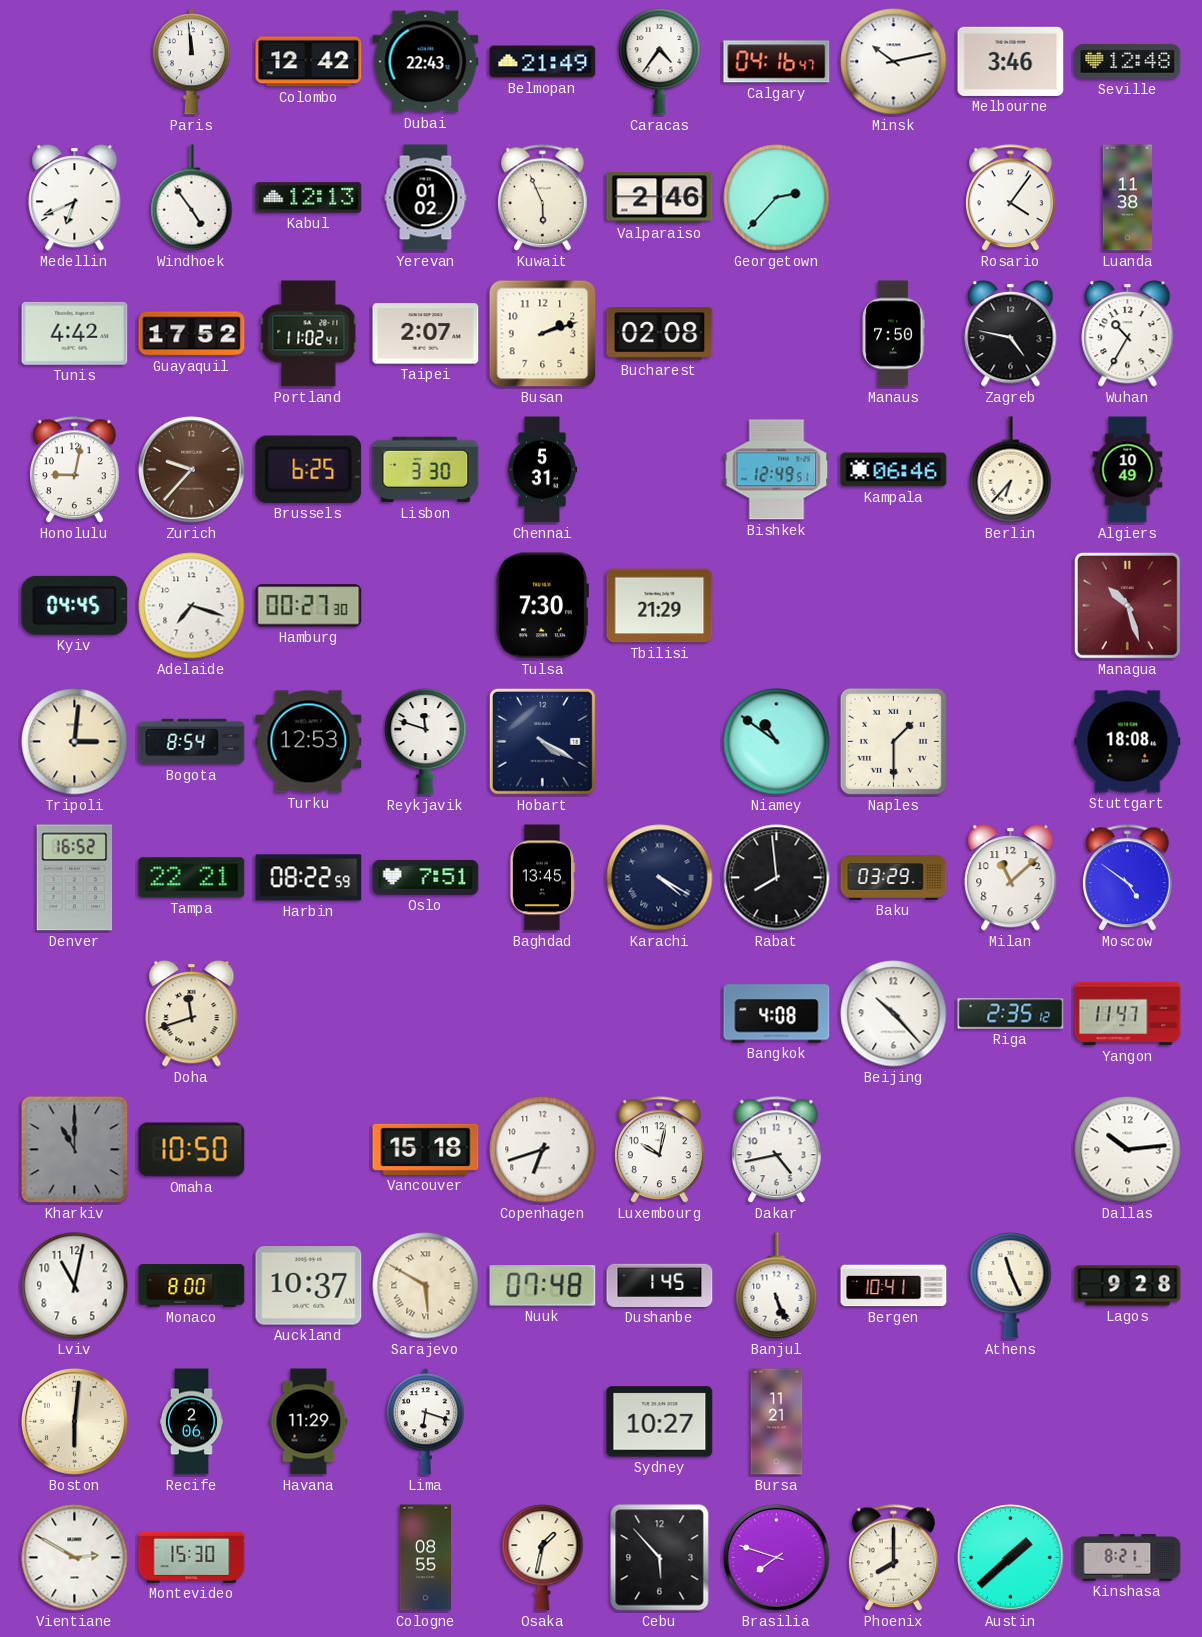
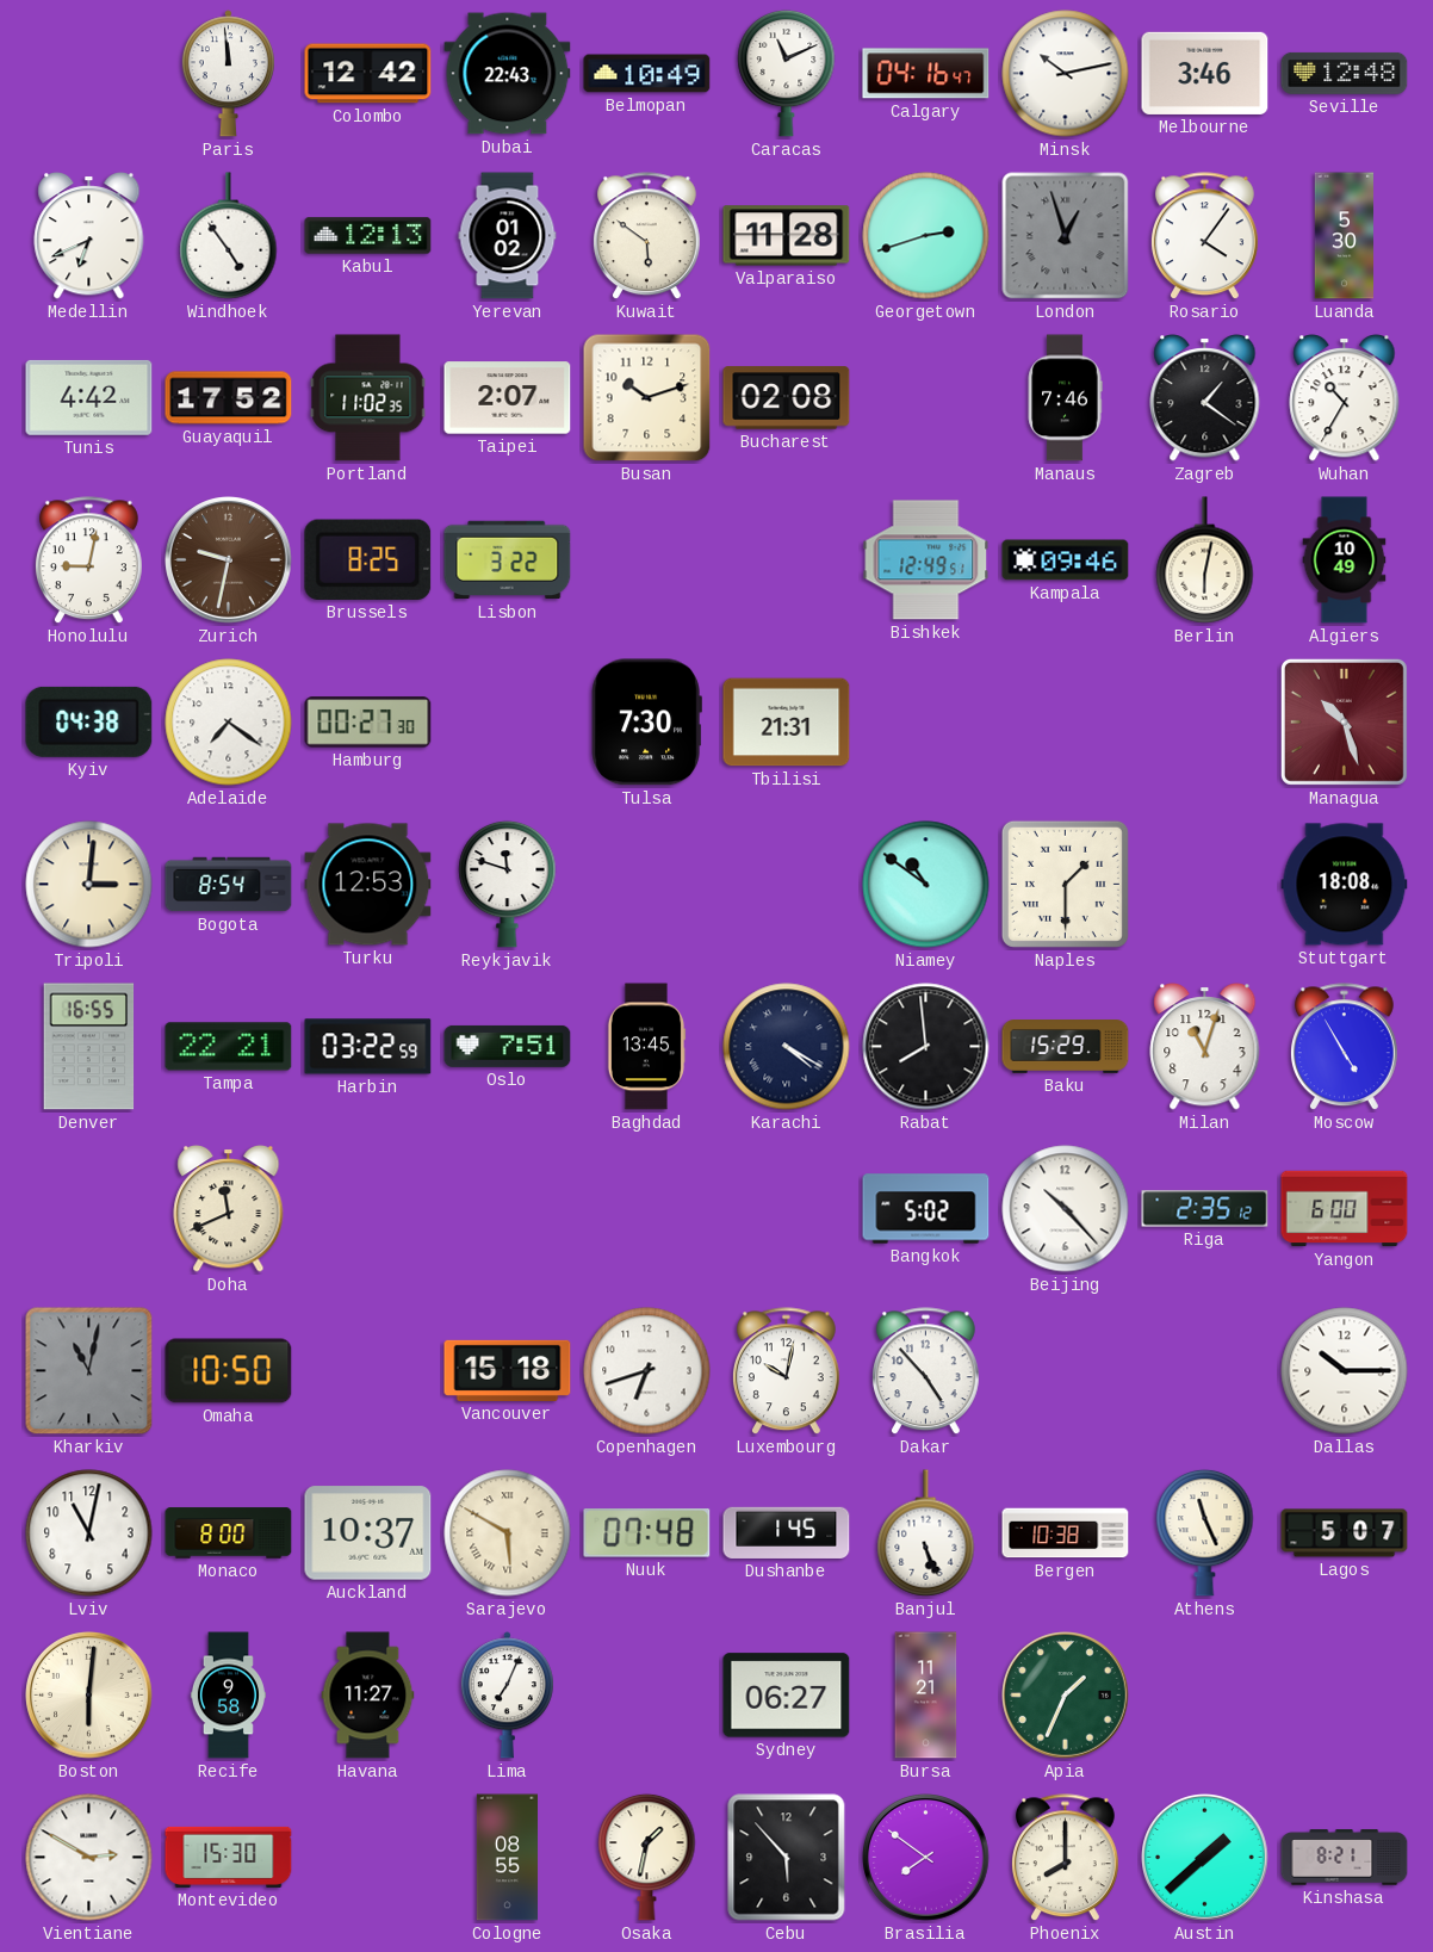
Belmopan: 21:49 -> 10:49 (647, 74)
Caracas: 4:36 -> 11:11 (787, 73)
Kuwait: 5:56 -> 5:51 (646, 236)
Valparaiso: 2:46 -> 11:28 (787, 236)
Georgetown: 2:37 -> 2:42 (926, 236)
London: none -> 12:57 (1066, 236)
Luanda: 11:38 -> 5:30 (1345, 236)
Portland: 11:02:41 -> 11:02:35 (368, 398)
Busan: 2:12 -> 10:12 (647, 398)
Manaus: 7:50 -> 7:46 (1065, 398)
Zagreb: 4:47 -> 1:21 (1205, 398)
Zurich: 9:37 -> 9:32 (229, 560)
Brussels: 6:25 -> 8:25 (368, 559)
Lisbon: 3:30 -> 3:22 (508, 560)
Chennai: 5:31 -> none (542, 470)
Kampala: 06:46 -> 09:46 (1066, 560)
Berlin: 6:37 -> 6:02 (1205, 560)
Kyiv: 04:45 -> 04:38 (89, 721)
Adelaide: 7:18 -> 7:21 (229, 723)
Tbilisi: 21:29 -> 21:31 (787, 723)
Hobart: 4:20 -> none (542, 741)
Denver: 16:52 -> 16:55 (89, 1047)
Harbin: 08:22 -> 03:22 (368, 1047)
Baku: 03:29 -> 15:29 (1066, 1047)
Milan: 11:08 -> 11:03 (1205, 1047)
Moscow: 4:51 -> 4:55 (1344, 1047)
Doha: 11:42 -> 11:41 (229, 1209)
Bangkok: 4:08 -> 5:02 (926, 1209)
Yangon: 11:47 -> 6:00 (1345, 1209)
Kharkiv: 11:00 -> 11:02 (89, 1371)
Dakar: 4:43 -> 4:53 (925, 1371)
Dallas: 10:14 -> 10:15 (1345, 1371)
Bergen: 10:41 -> 10:38 (1066, 1533)
Lagos: 9:28 -> 5:07 (1345, 1533)
Recife: 2:06 -> 9:58 (228, 1696)
Havana: 11:29 -> 11:27 (368, 1696)
Lima: 6:18 -> 7:04 (507, 1696)
Sydney: 10:27 -> 06:27 (787, 1696)
Apia: none -> 1:34 (1066, 1696)
Brasilia: 7:48 -> 7:51 (926, 1858)
